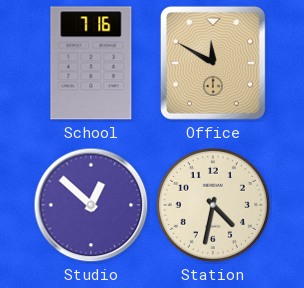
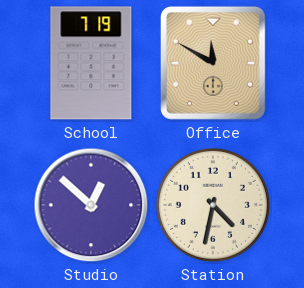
School: 7:16 -> 7:19 (91, 63)
